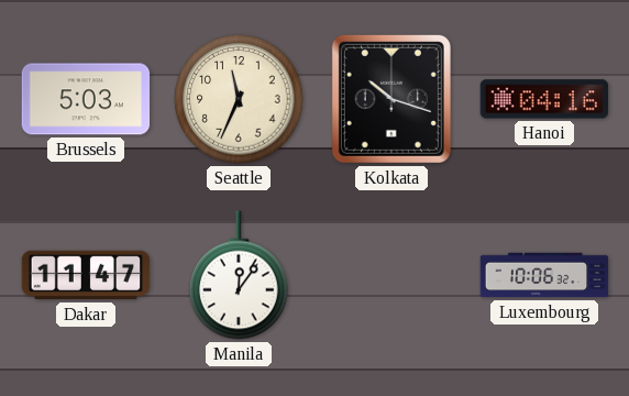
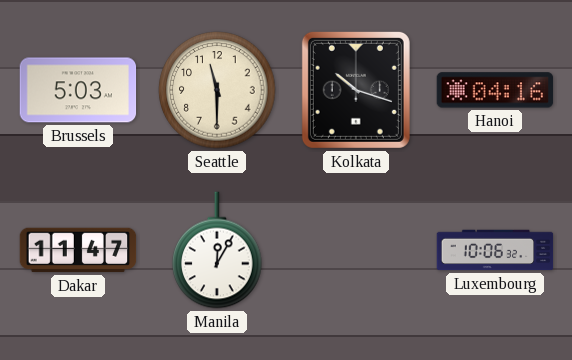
Seattle: 11:34 -> 11:30 (217, 90)
Manila: 12:06 -> 12:05 (217, 250)
